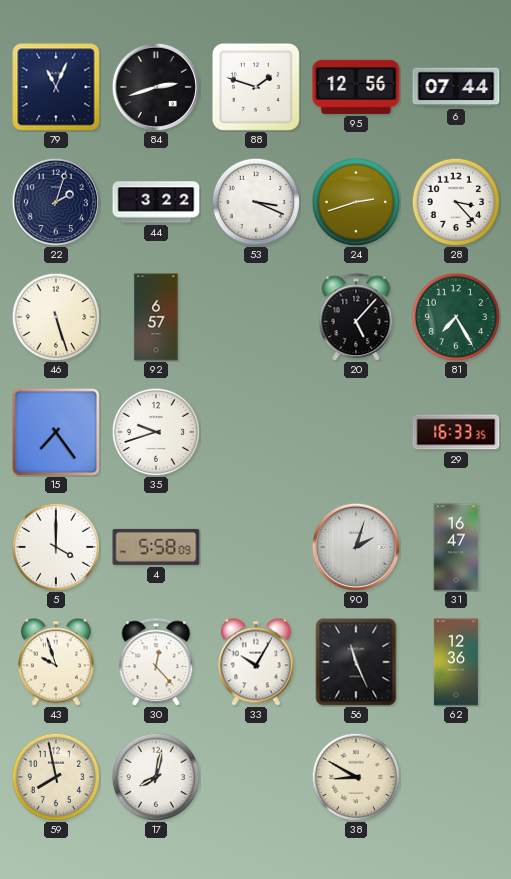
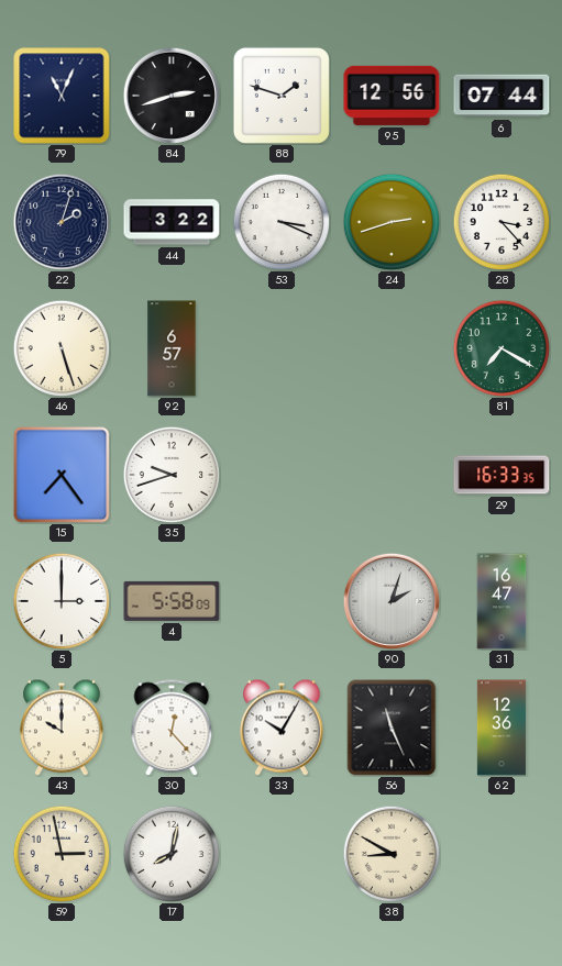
20: 5:07 -> none (356, 317)
81: 7:25 -> 7:20 (500, 347)
5: 4:00 -> 3:00 (60, 600)
43: 9:57 -> 10:00 (63, 728)
59: 7:58 -> 2:58 (60, 853)
